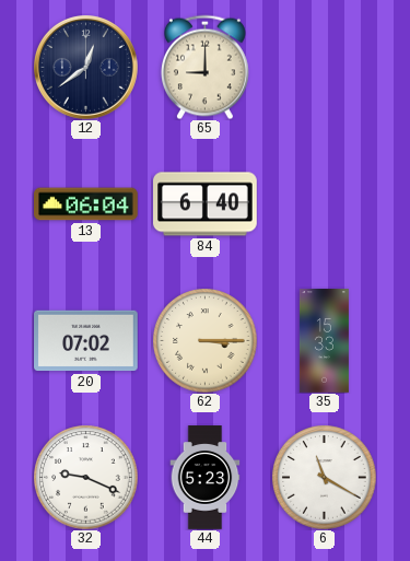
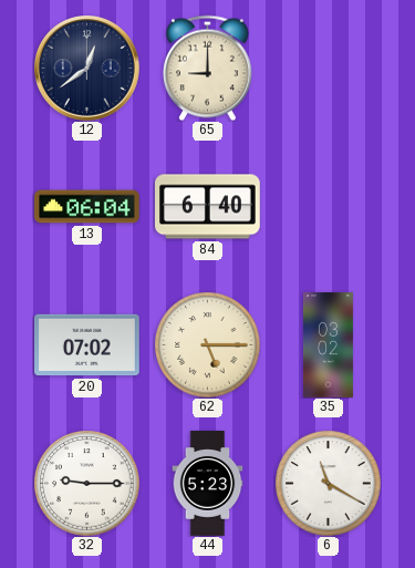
62: 3:15 -> 5:15 (207, 344)
35: 15:33 -> 03:02 (328, 345)
32: 9:19 -> 9:15 (86, 483)
